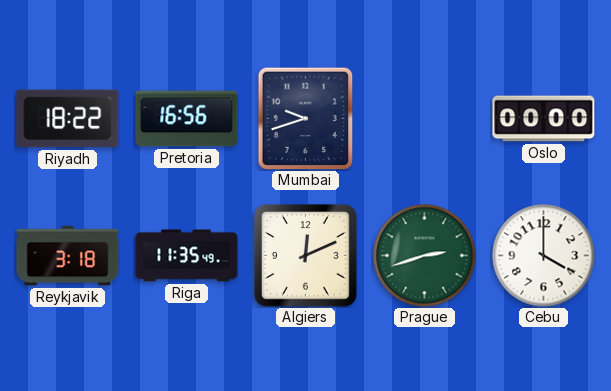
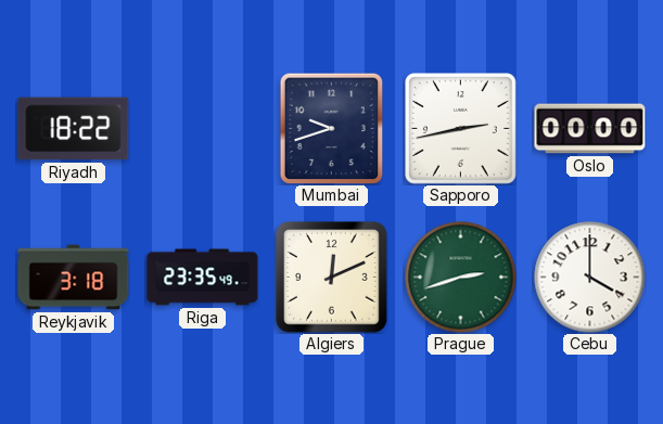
Pretoria: 16:56 -> none (187, 119)
Sapporo: none -> 2:43 (461, 129)
Riga: 11:35 -> 23:35 (203, 278)
